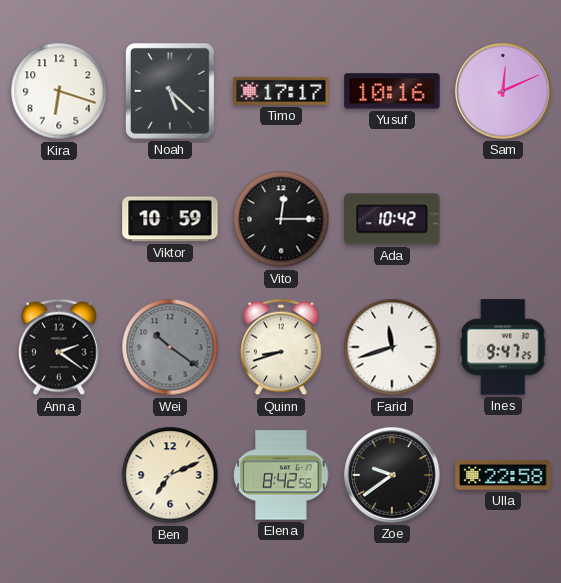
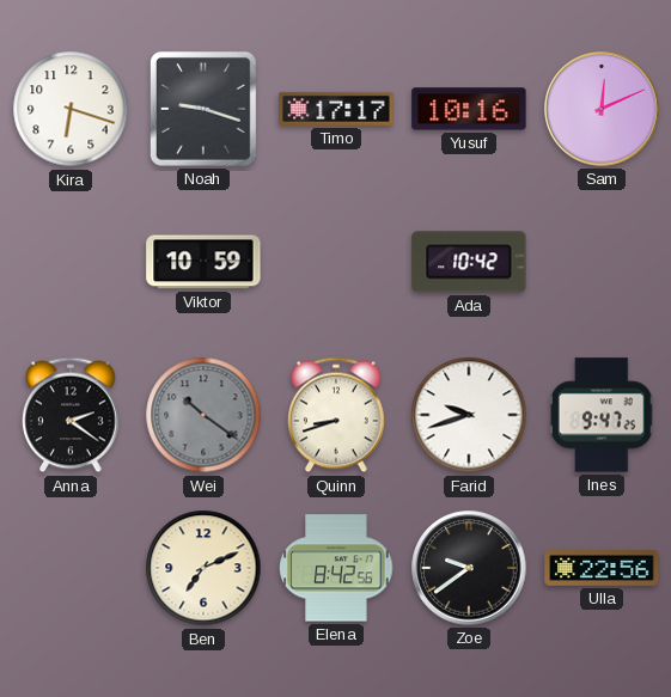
Noah: 5:22 -> 9:18 (203, 109)
Vito: 12:15 -> none (281, 219)
Farid: 11:42 -> 9:42 (469, 415)
Ulla: 22:58 -> 22:56 (602, 569)
